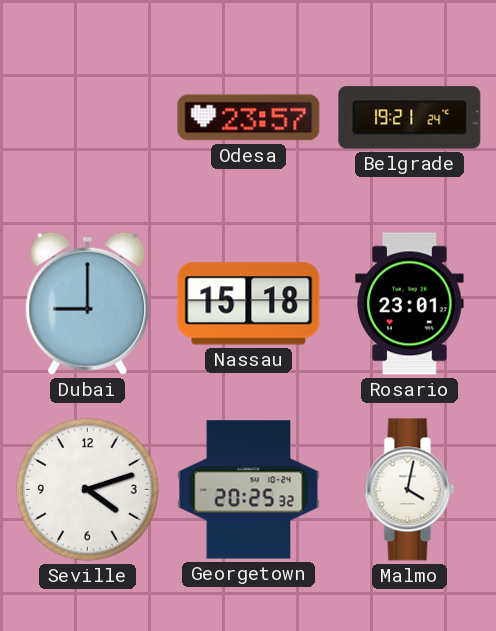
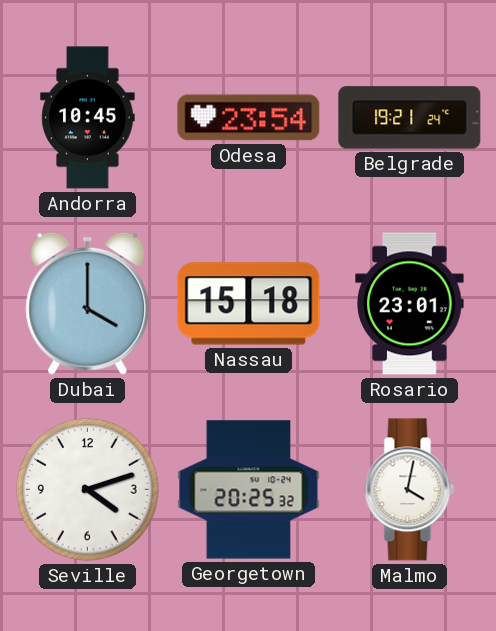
Andorra: none -> 10:45 (88, 118)
Odesa: 23:57 -> 23:54 (249, 118)
Dubai: 9:00 -> 4:00 (88, 303)
